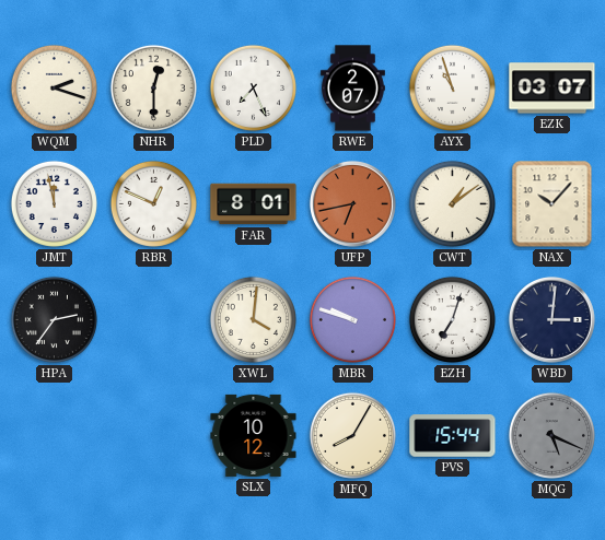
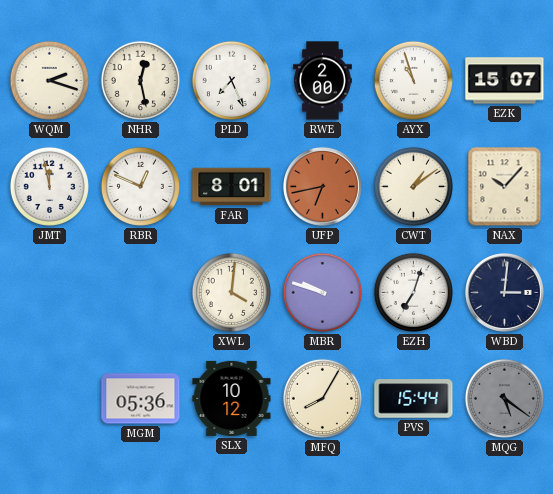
NHR: 12:30 -> 12:28 (140, 80)
RWE: 2:07 -> 2:00 (323, 81)
EZK: 03:07 -> 15:07 (505, 81)
HPA: 2:36 -> none (54, 319)
MGM: none -> 05:36 (141, 399)
MQG: 5:19 -> 5:21 (504, 398)
